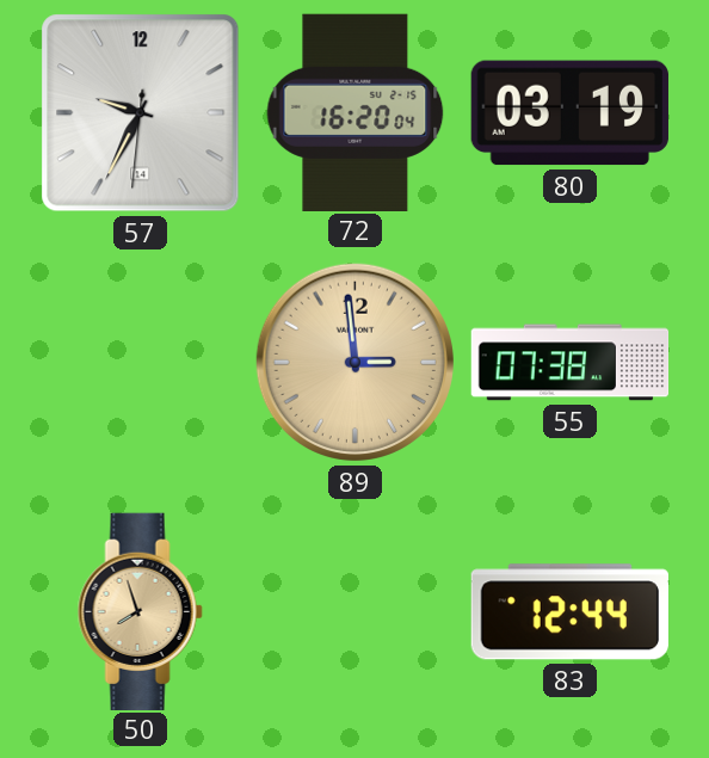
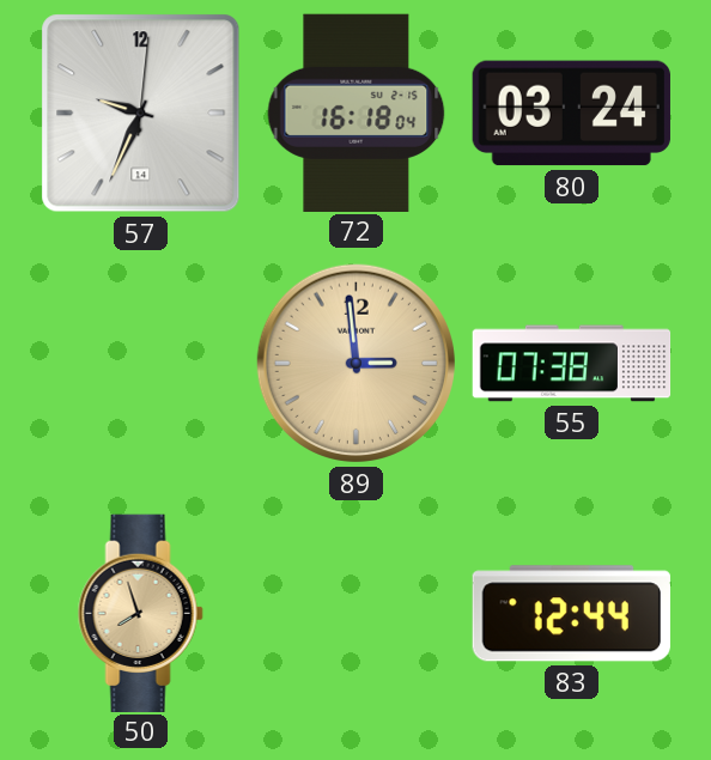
57: 9:34:31 -> 9:34:01 (141, 114)
72: 16:20 -> 16:18 (357, 113)
80: 03:19 -> 03:24 (571, 114)
